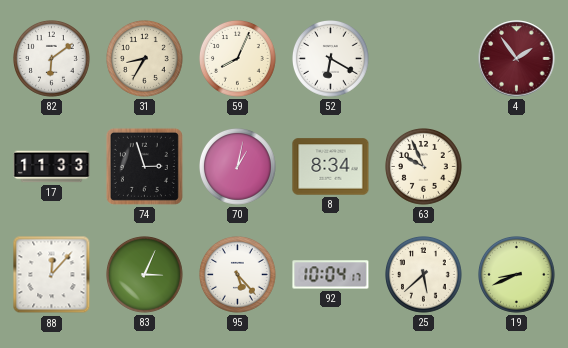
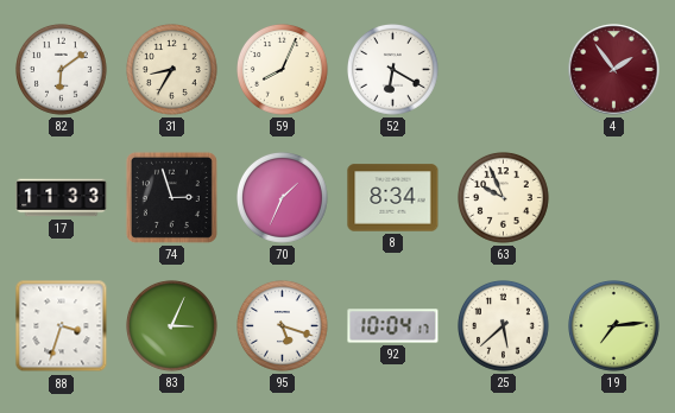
70: 1:02 -> 1:34 (283, 198)
88: 12:07 -> 3:33 (62, 326)
95: 5:23 -> 5:18 (283, 326)
19: 8:41 -> 7:14 (614, 326)
